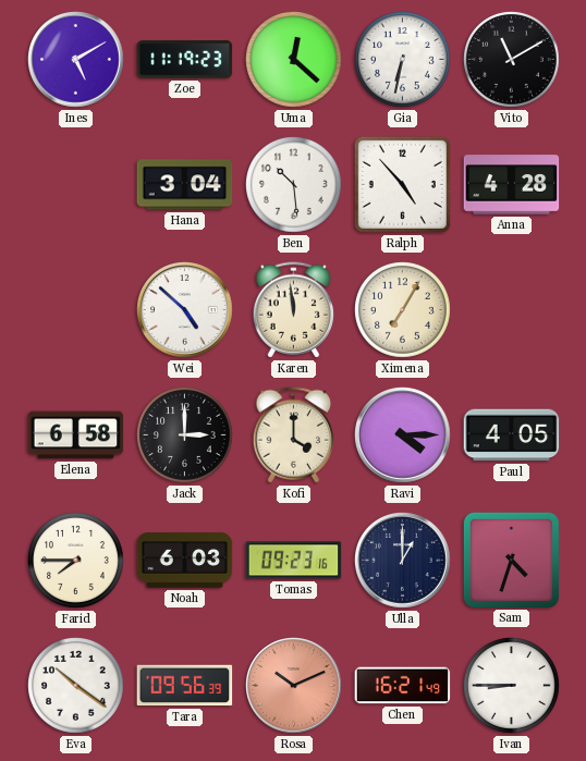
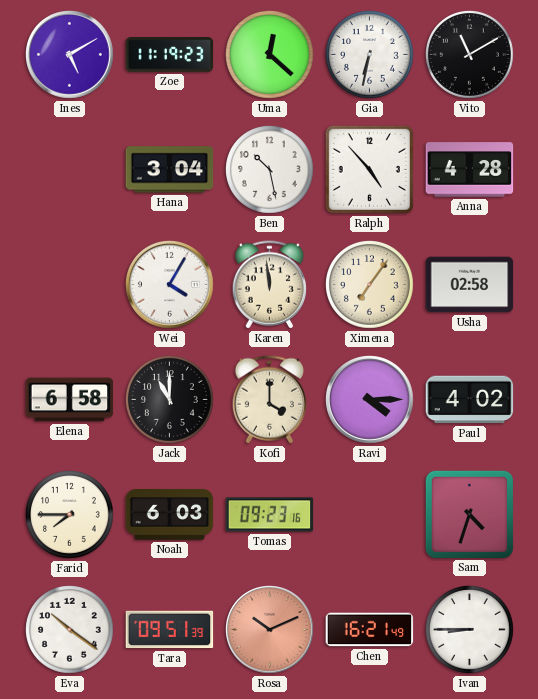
Ben: 10:29 -> 10:28 (270, 170)
Wei: 4:52 -> 4:05 (170, 285)
Ximena: 7:05 -> 7:06 (370, 285)
Usha: none -> 02:58 (470, 285)
Jack: 3:00 -> 11:00 (170, 400)
Paul: 4:05 -> 4:02 (470, 400)
Ulla: 1:00 -> none (403, 561)
Tara: 09:56 -> 09:51 (170, 630)
